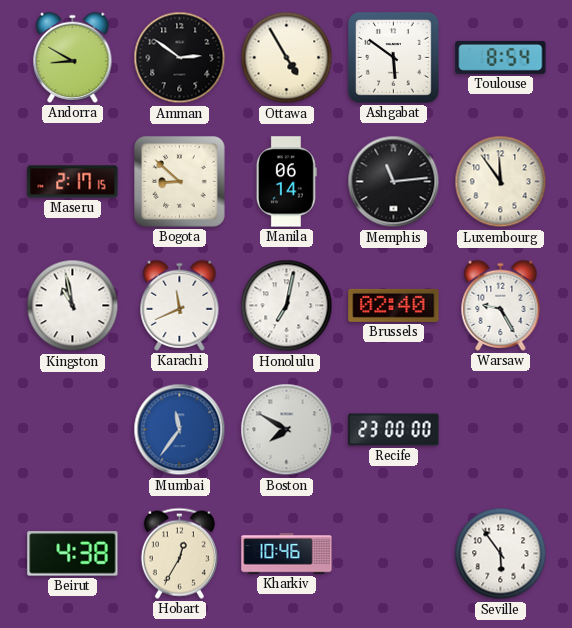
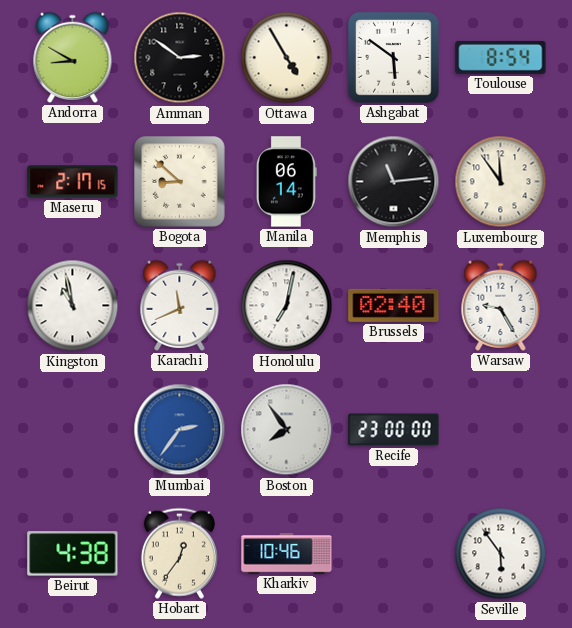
Mumbai: 11:36 -> 2:36 (180, 430)
Boston: 7:50 -> 7:54 (287, 430)
Hobart: 12:35 -> 12:36 (179, 553)
